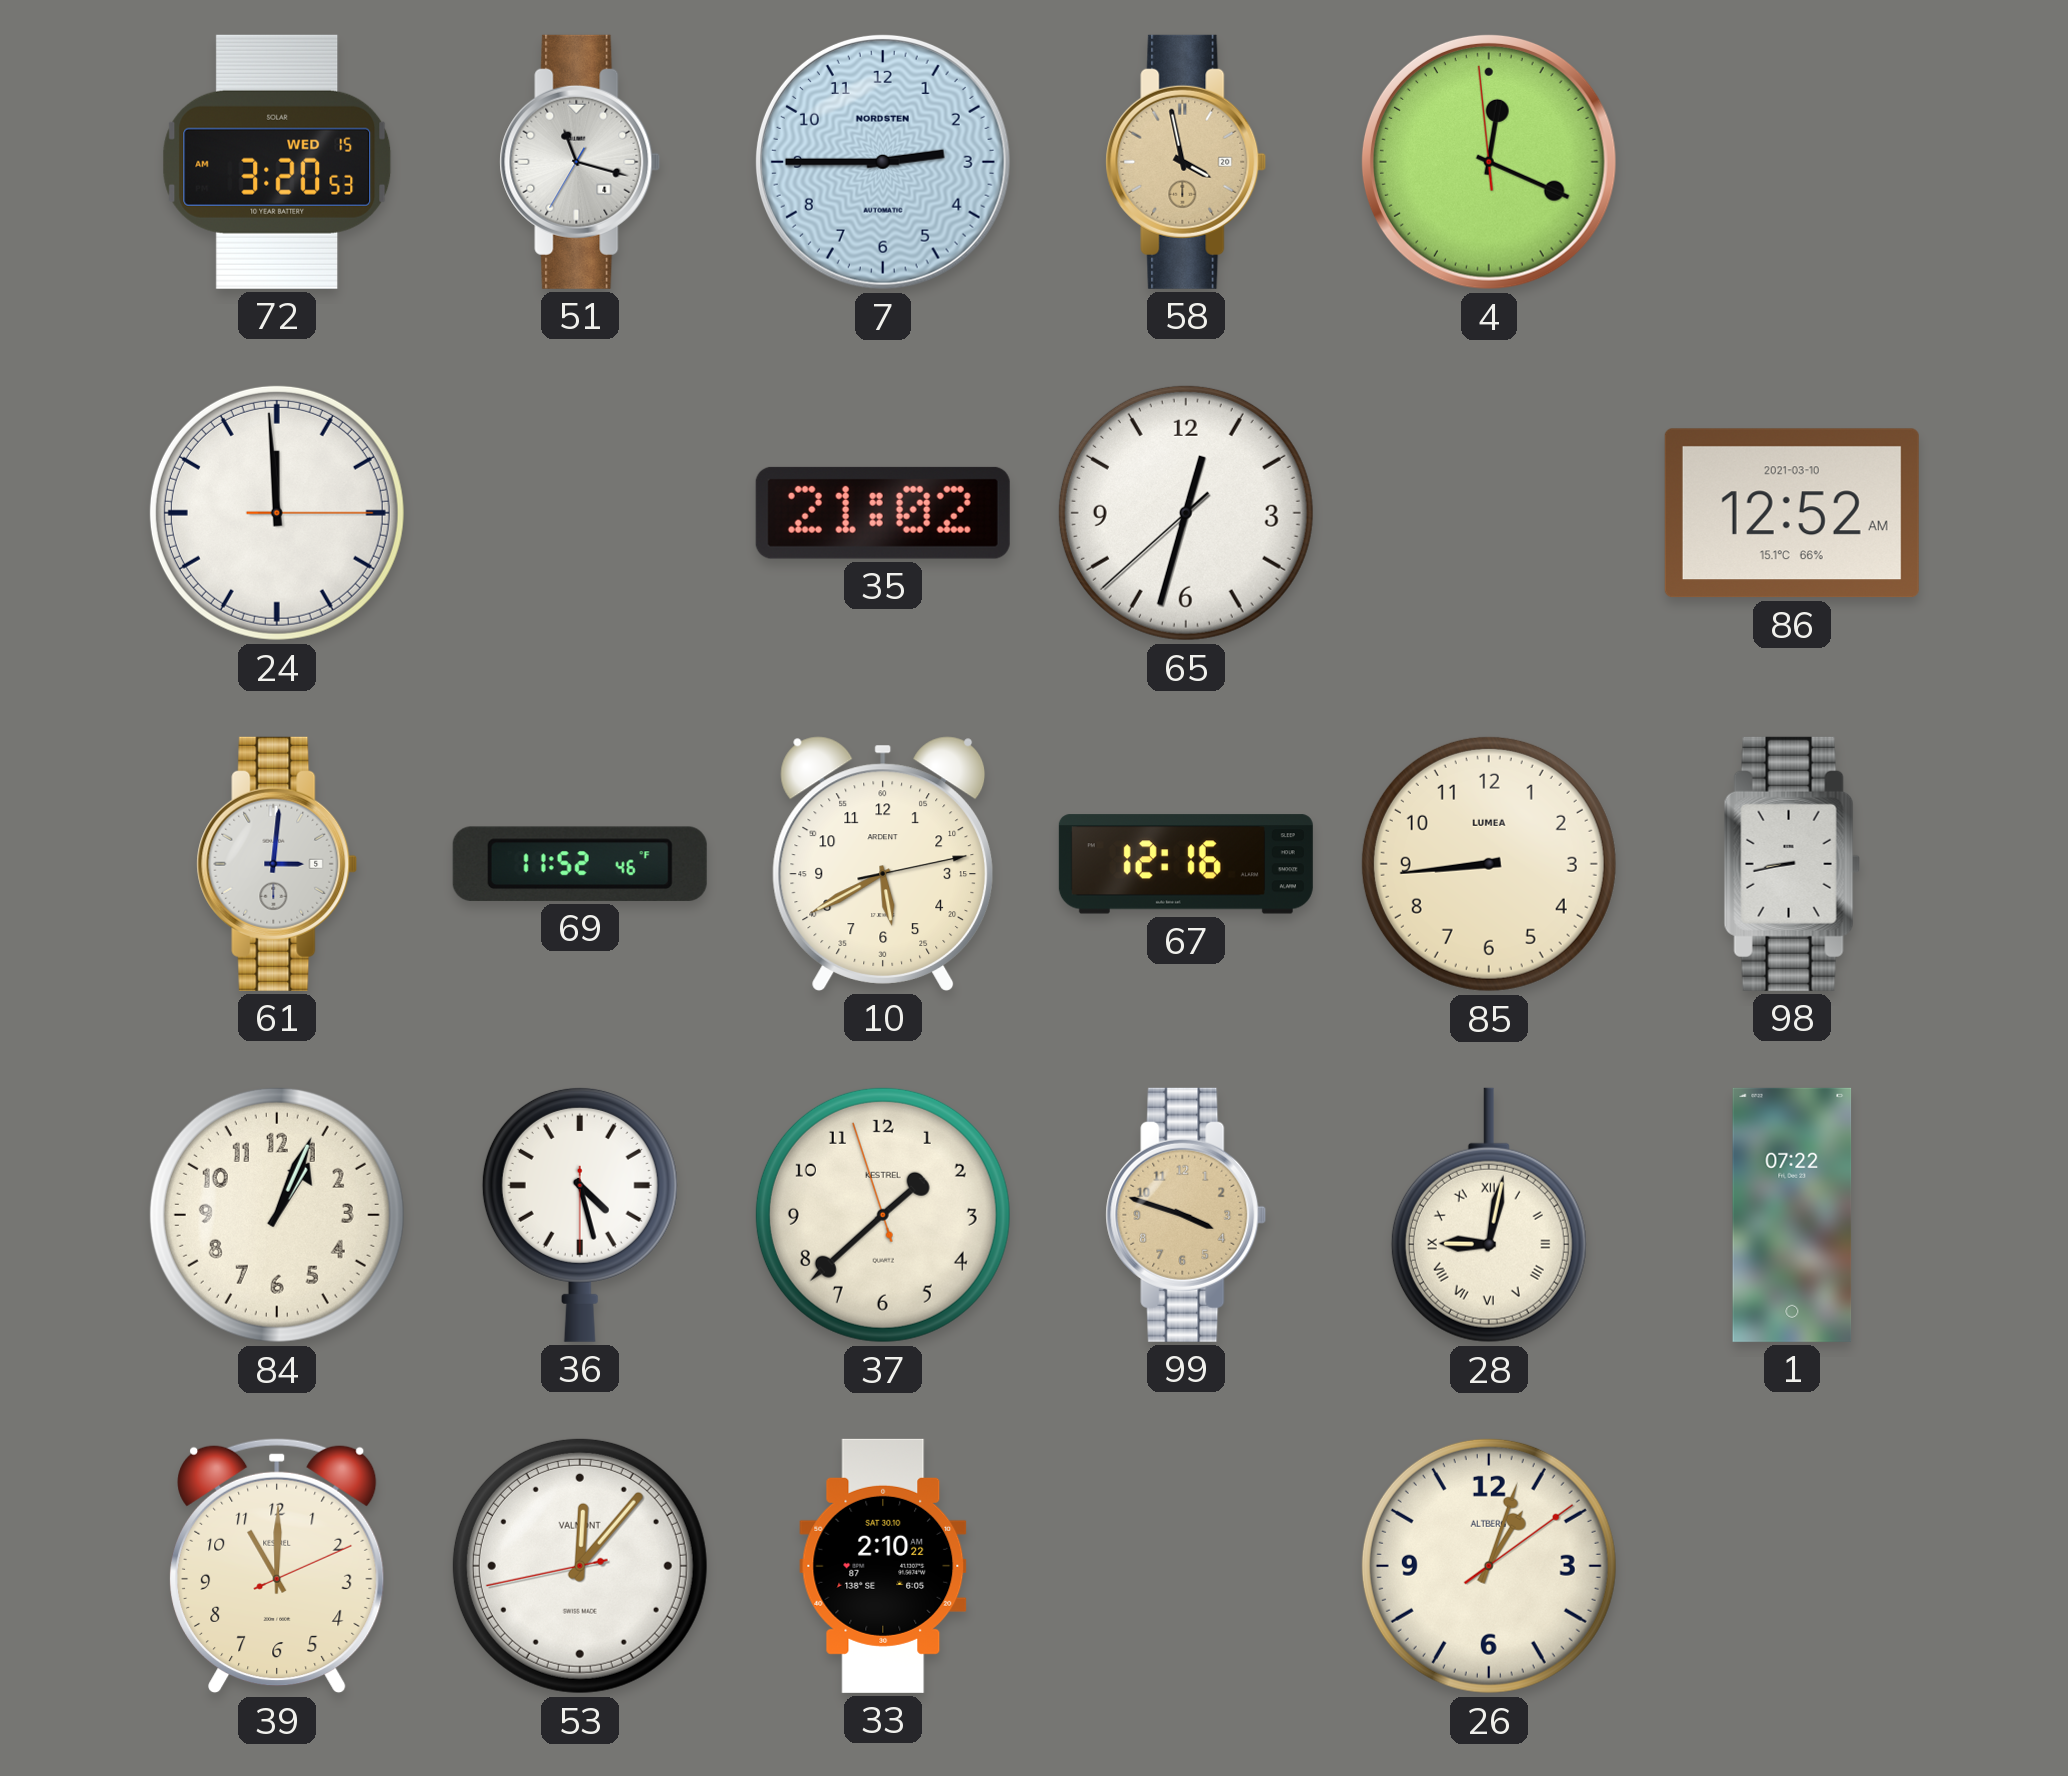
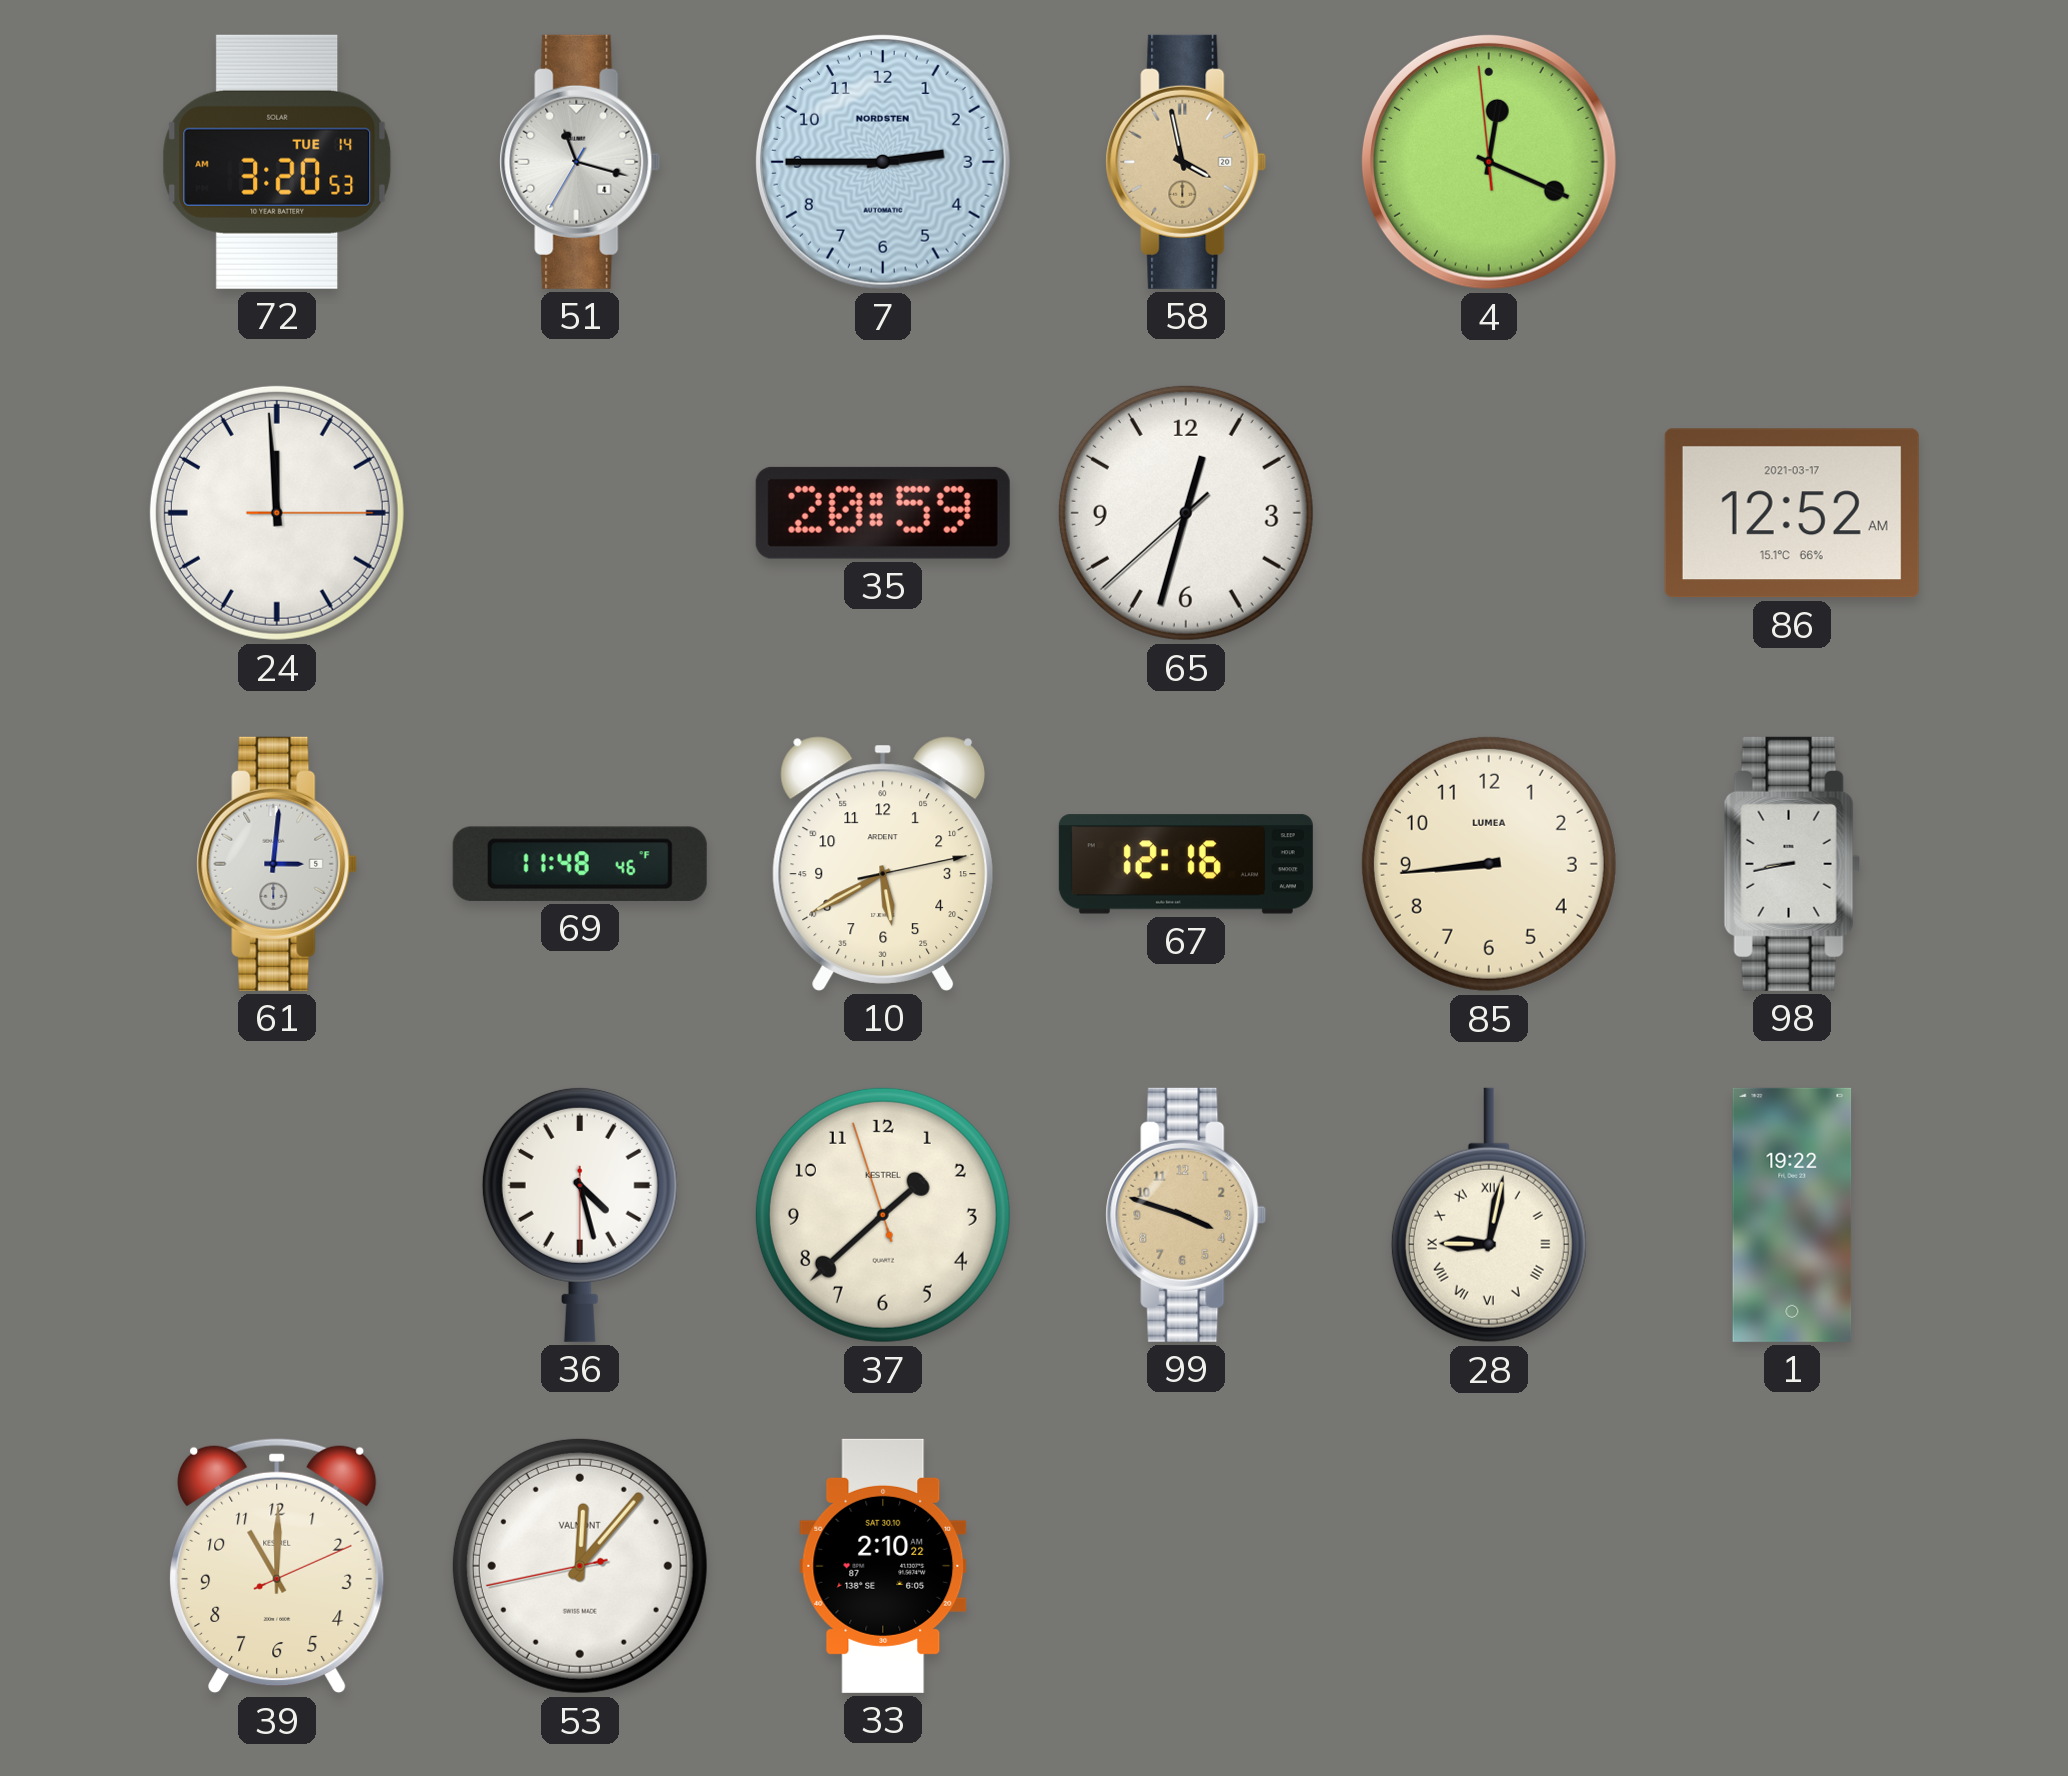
72 date: WED 15 -> TUE 14 (277, 162)
35: 21:02 -> 20:59 (883, 513)
86 date: 2021-03-10 -> 2021-03-17 (1792, 513)
69: 11:52 -> 11:48 (580, 864)
84: 1:04 -> none (277, 1215)
1: 07:22 -> 19:22 (1792, 1215)
26: 1:03 -> none (1489, 1566)
